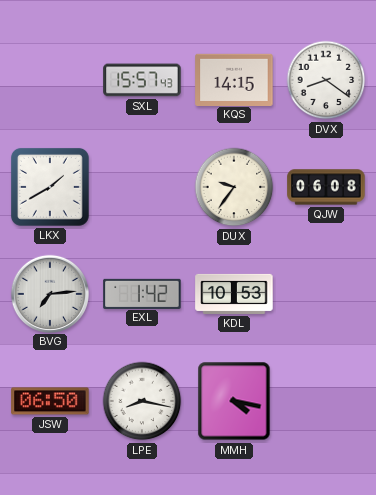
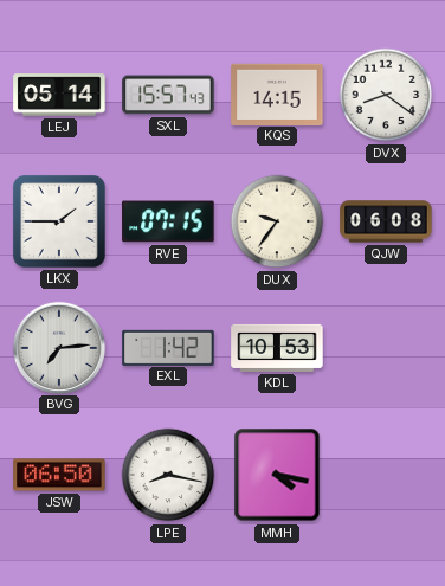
LEJ: none -> 05:14 (59, 95)
LKX: 1:40 -> 1:45 (59, 221)
RVE: none -> 07:15 (168, 221)
